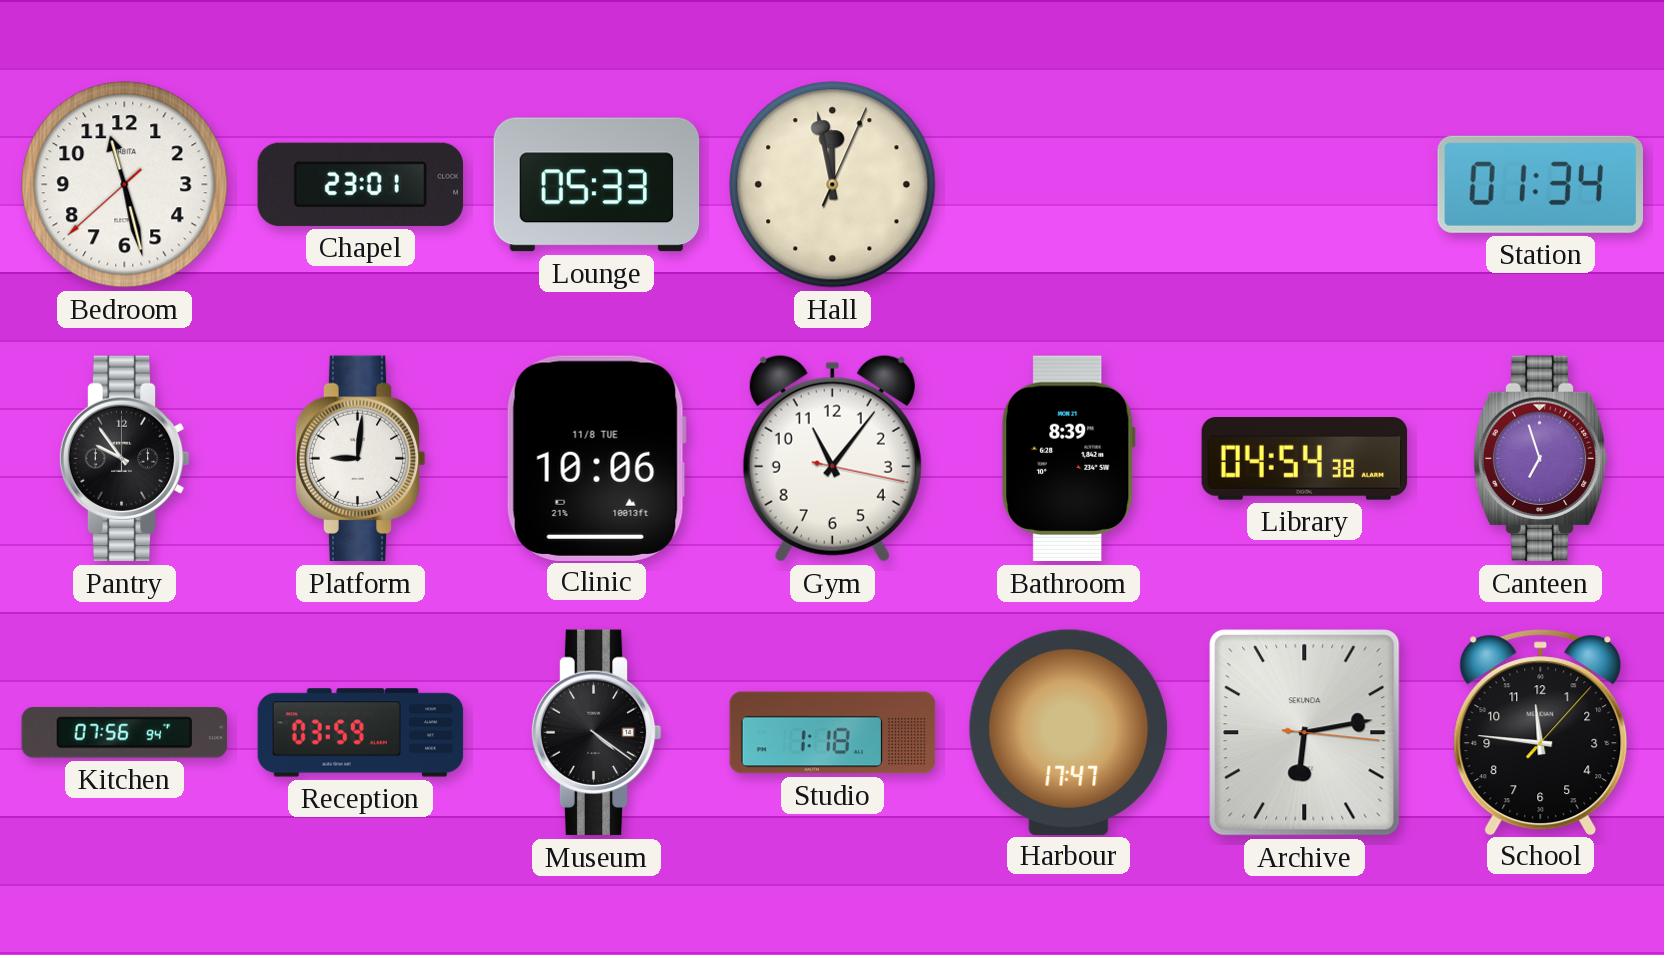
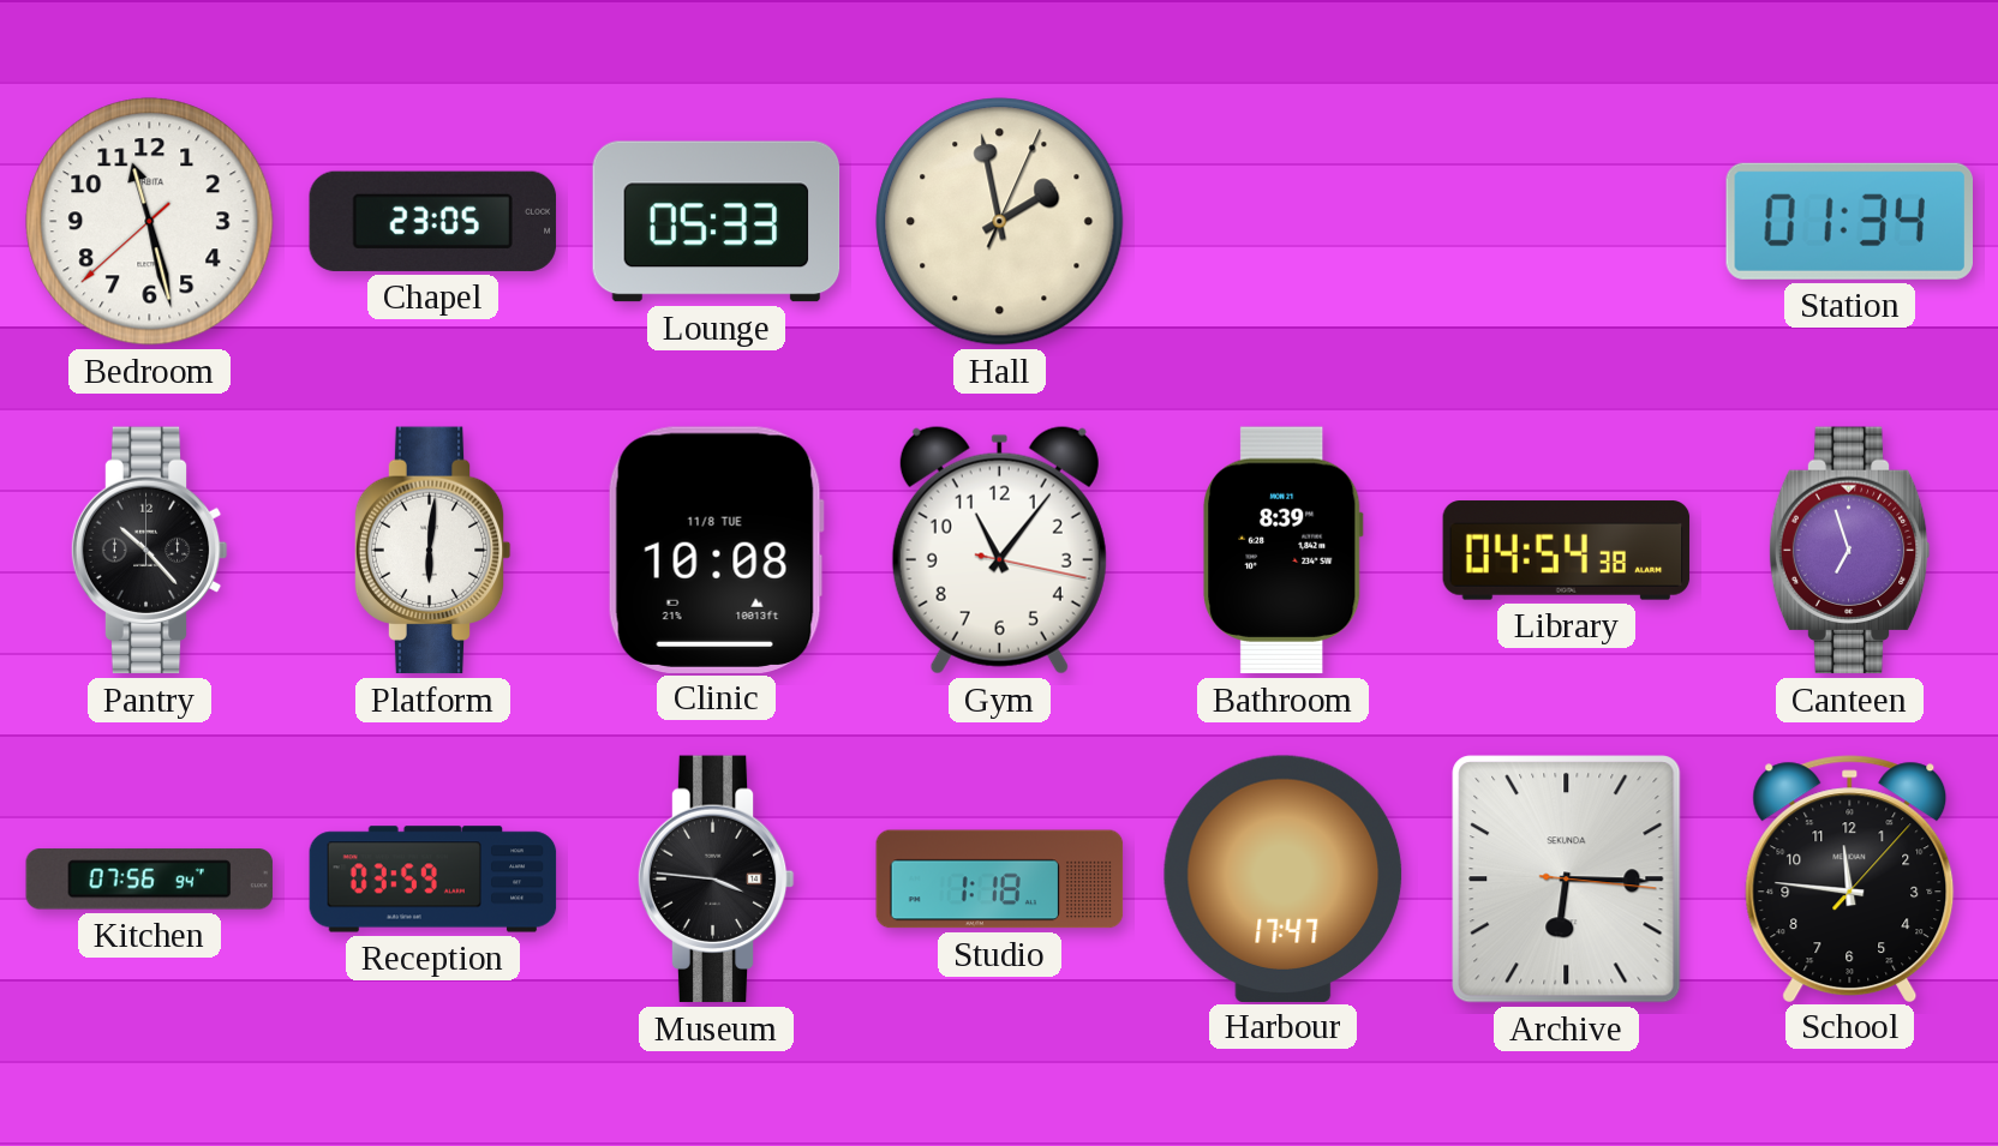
Chapel: 23:01 -> 23:05 (433, 221)
Hall: 11:58 -> 1:58 (1000, 222)
Pantry: 9:54 -> 10:23 (149, 551)
Platform: 9:01 -> 6:01 (432, 551)
Clinic: 10:06 -> 10:08 (716, 550)
Museum: 4:21 -> 3:46 (716, 880)
Archive: 6:13 -> 6:15 (1567, 880)
